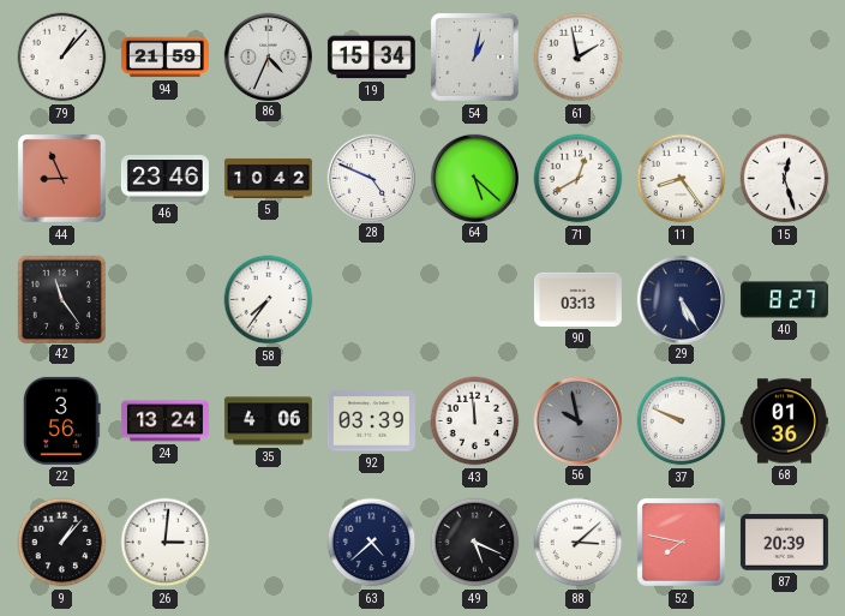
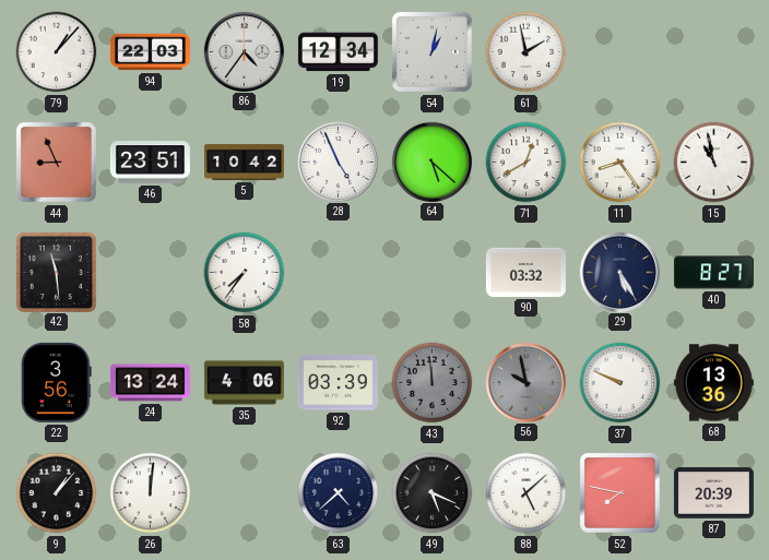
94: 21:59 -> 22:03 (150, 52)
86: 4:34 -> 4:36 (244, 51)
19: 15:34 -> 12:34 (338, 52)
46: 23:46 -> 23:51 (150, 163)
28: 4:49 -> 4:56 (338, 162)
15: 12:27 -> 10:58 (714, 163)
42: 11:24 -> 11:29 (56, 272)
90: 03:13 -> 03:32 (525, 272)
43 dial: white -> grey (433, 383)
68: 01:36 -> 13:36 (713, 383)
26: 3:01 -> 12:01 (151, 493)
88: 3:08 -> 5:08 (527, 493)
